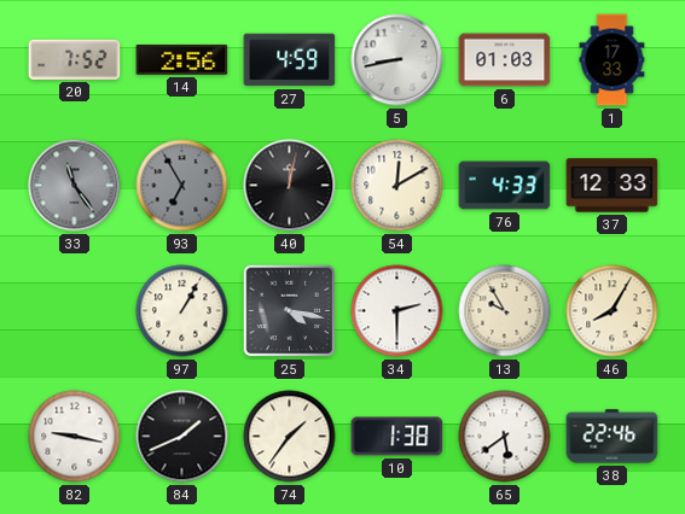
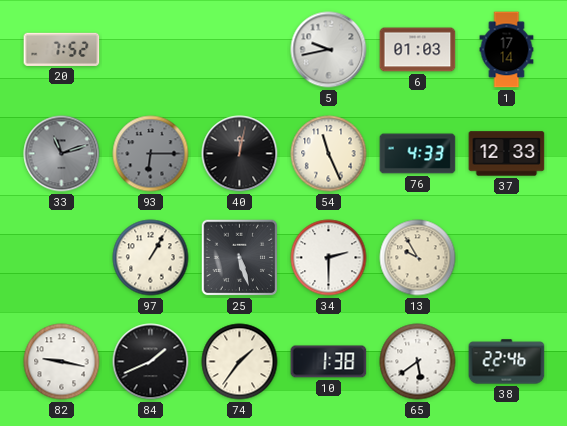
14: 2:56 -> none (182, 59)
27: 4:59 -> none (290, 60)
5: 8:43 -> 9:43 (329, 50)
1: 17:33 -> 17:14 (507, 50)
33: 11:24 -> 11:12 (62, 154)
93: 6:55 -> 6:15 (151, 154)
54: 12:10 -> 11:26 (329, 154)
25: 4:17 -> 5:27 (240, 258)
46: 8:05 -> none (613, 311)
